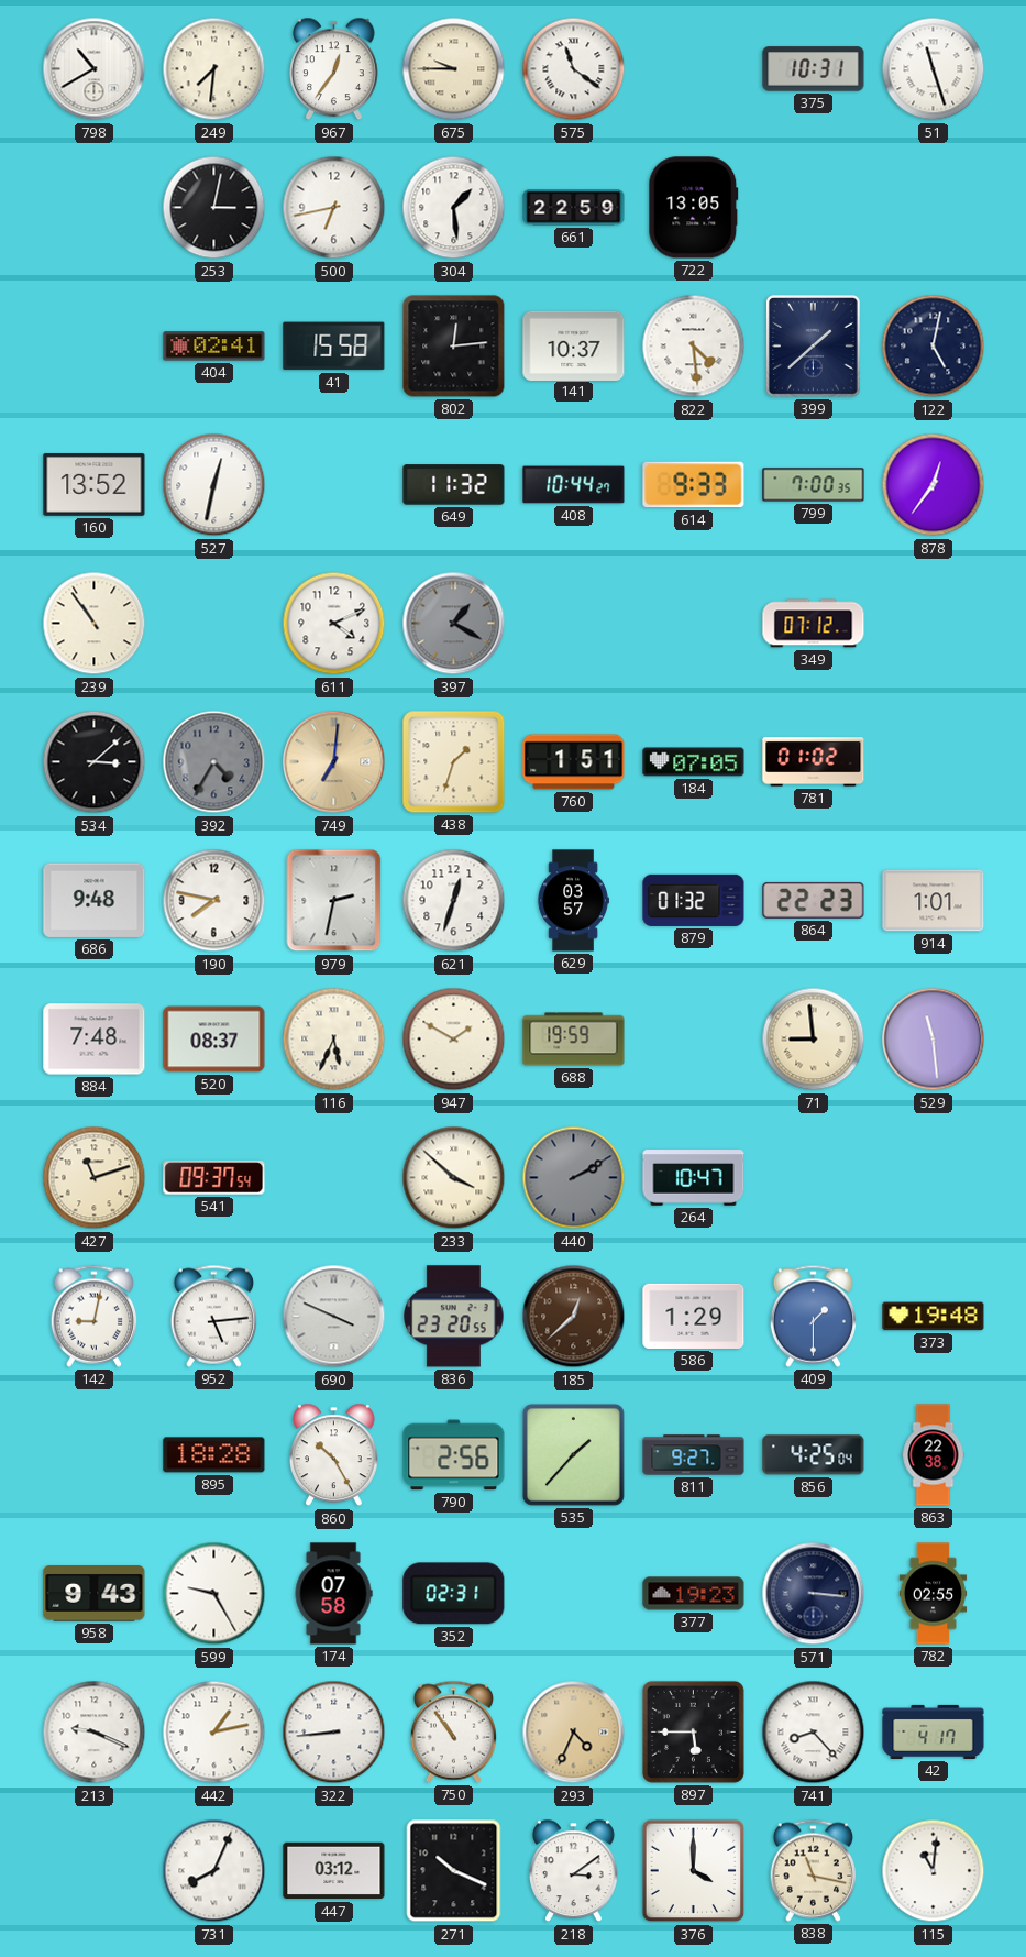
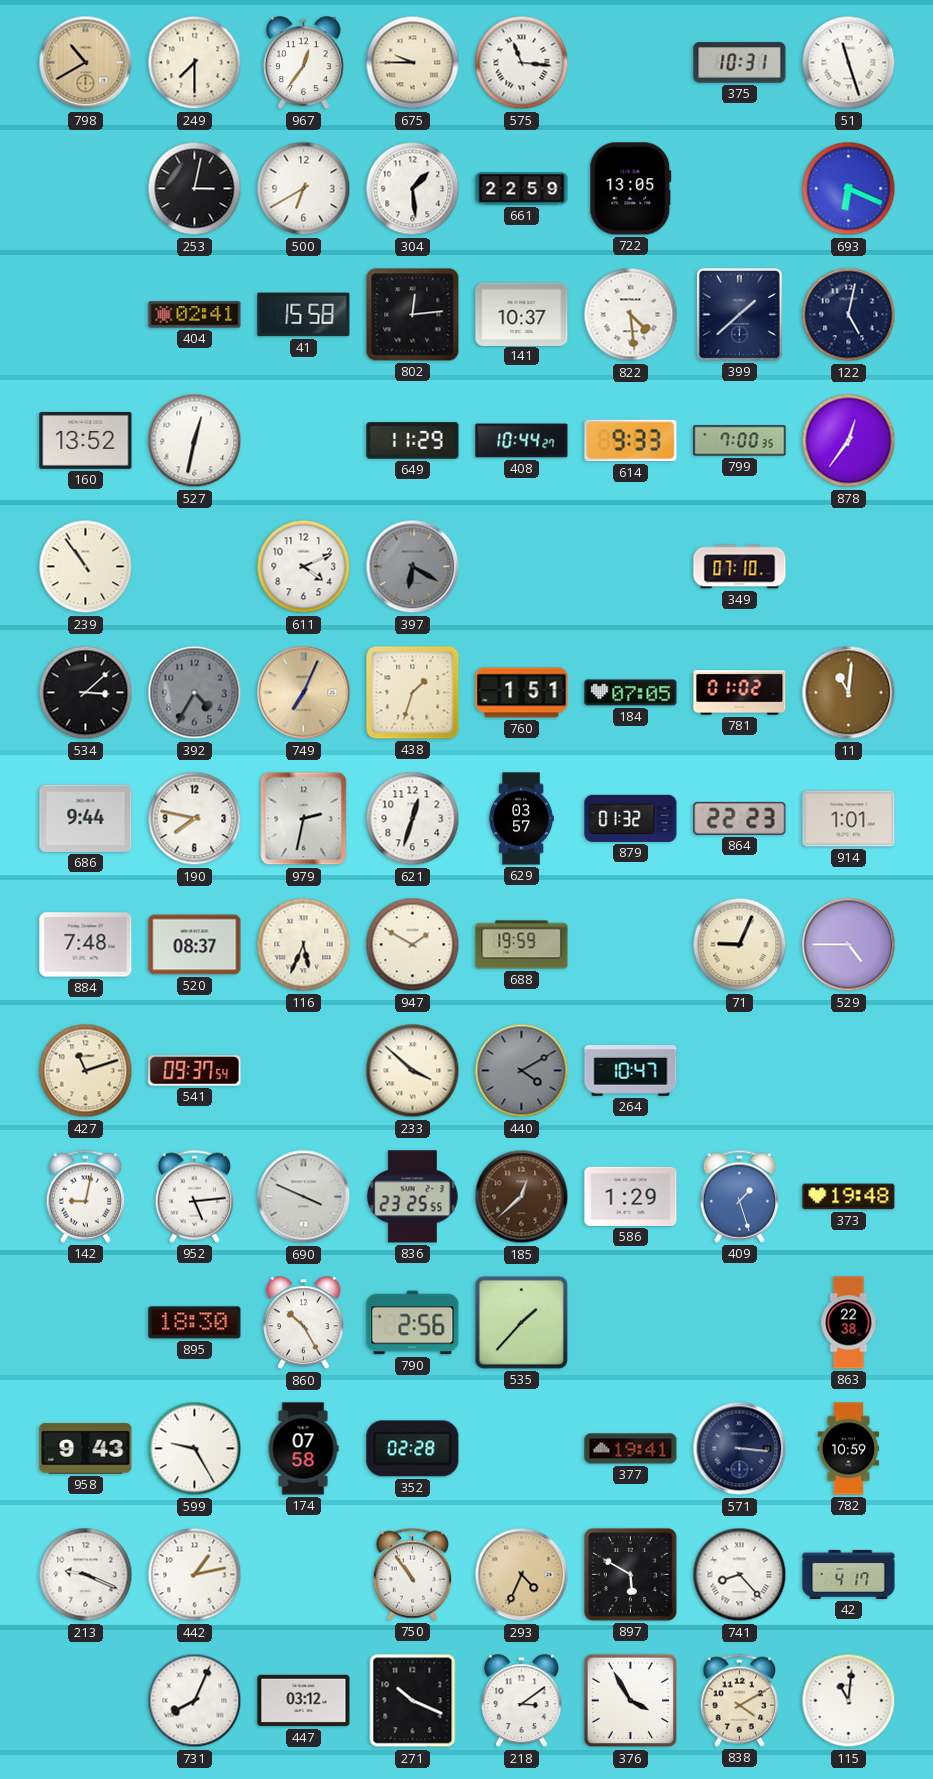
798 dial: white -> champagne (86, 63)
249: 7:31 -> 7:30 (195, 63)
575: 11:21 -> 11:16 (522, 63)
500: 6:43 -> 6:40 (304, 189)
693: none -> 6:19 (849, 189)
649: 11:32 -> 11:29 (413, 441)
397: 1:20 -> 6:20 (413, 567)
349: 07:12 -> 07:10 (740, 567)
749: 7:01 -> 7:04 (304, 693)
11: none -> 11:01 (849, 693)
686: 9:48 -> 9:44 (86, 818)
71: 8:59 -> 9:04 (740, 945)
529: 11:29 -> 4:45 (849, 945)
440: 2:10 -> 4:10 (522, 1071)
836: 23:20 -> 23:25 (413, 1197)
409: 1:30 -> 1:27 (739, 1196)
895: 18:28 -> 18:30 (195, 1323)
811: 9:27 -> none (694, 1455)
856: 4:25 -> none (814, 1455)
352: 02:31 -> 02:28 (413, 1449)
377: 19:23 -> 19:41 (631, 1449)
782: 02:55 -> 10:59 (849, 1449)
322: 8:44 -> none (334, 1733)
897: 5:45 -> 5:50 (630, 1574)
376: 4:00 -> 3:55 (631, 1701)
838: 11:17 -> 4:10 (739, 1700)
